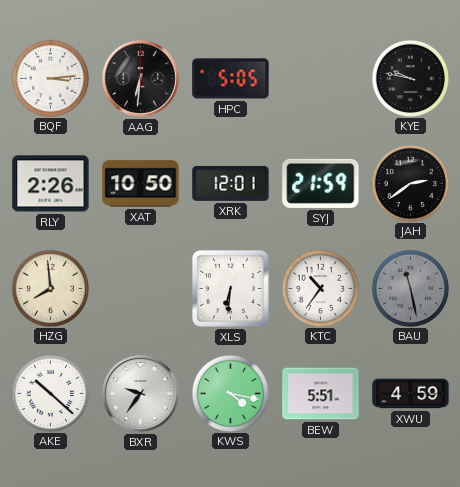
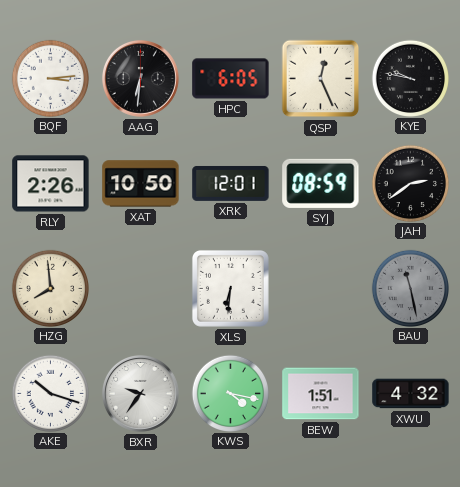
HPC: 5:05 -> 6:05 (231, 79)
QSP: none -> 12:26 (321, 79)
SYJ: 21:59 -> 08:59 (321, 183)
KTC: 10:36 -> none (320, 288)
AKE: 10:22 -> 10:18 (50, 393)
BEW: 5:51 -> 1:51 (321, 394)
XWU: 4:59 -> 4:32 (411, 394)
